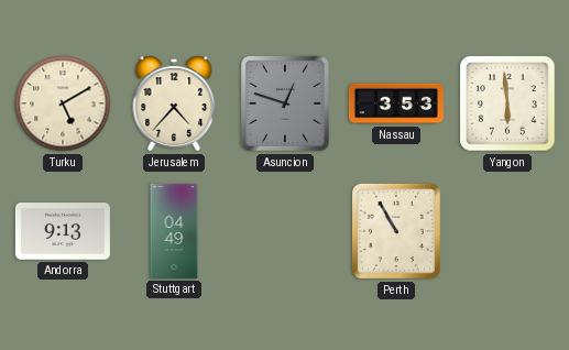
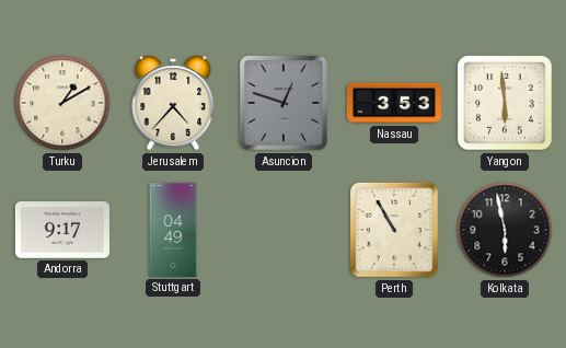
Turku: 5:10 -> 1:10 (62, 103)
Andorra: 9:13 -> 9:17 (62, 230)
Kolkata: none -> 5:58 (505, 230)
